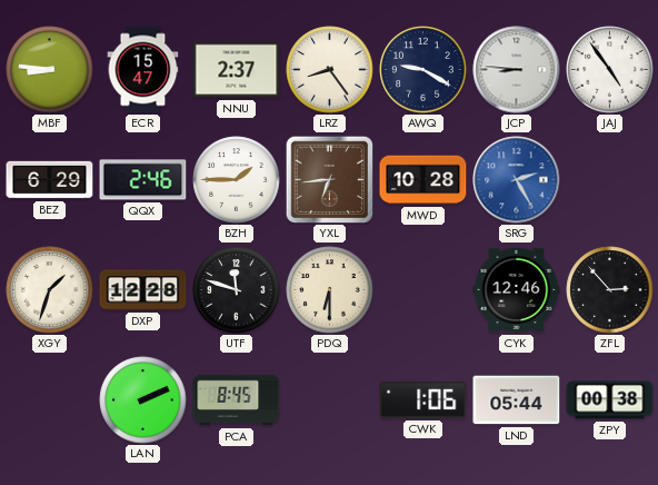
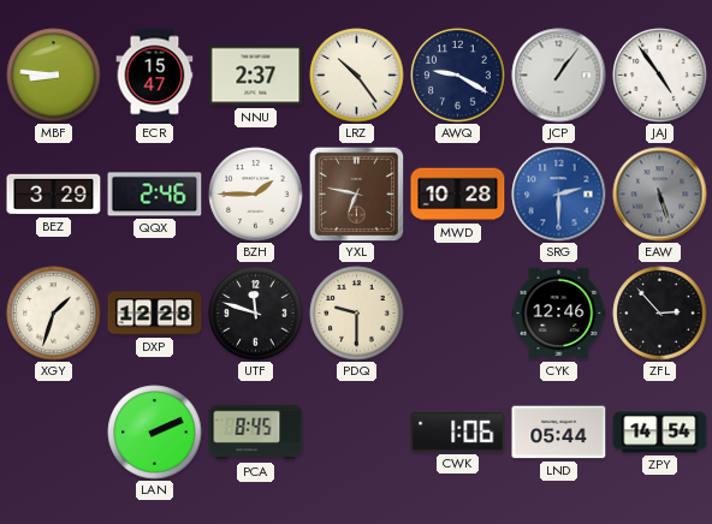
LRZ: 8:24 -> 10:24 (357, 76)
JCP: 8:46 -> 1:06 (559, 76)
BEZ: 6:29 -> 3:29 (54, 195)
YXL: 6:44 -> 6:47 (356, 193)
SRG: 2:25 -> 2:30 (559, 195)
EAW: none -> 5:27 (660, 195)
PDQ: 6:30 -> 9:30 (357, 314)
ZPY: 00:38 -> 14:54 (660, 433)
